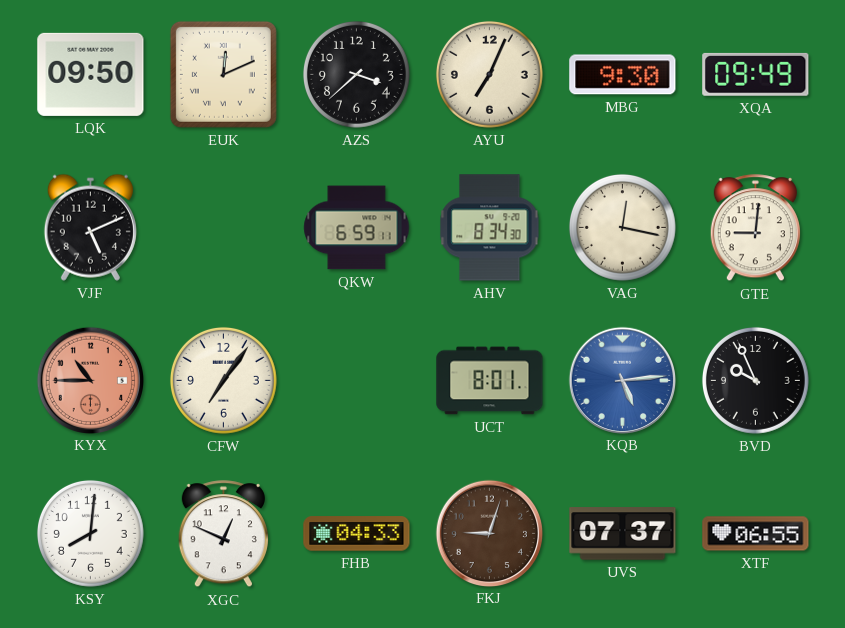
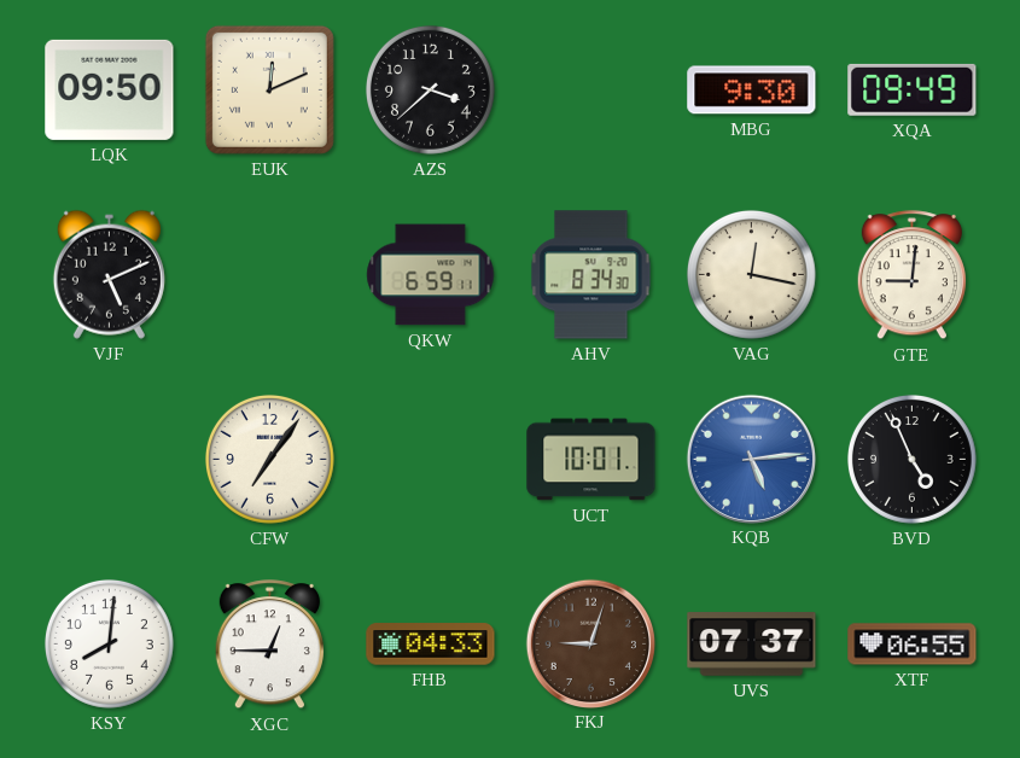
AYU: 7:04 -> none (489, 74)
KYX: 10:45 -> none (90, 380)
UCT: 8:01 -> 10:01 (591, 460)
BVD: 9:56 -> 4:56 (911, 459)
XGC: 12:49 -> 12:45 (269, 645)
